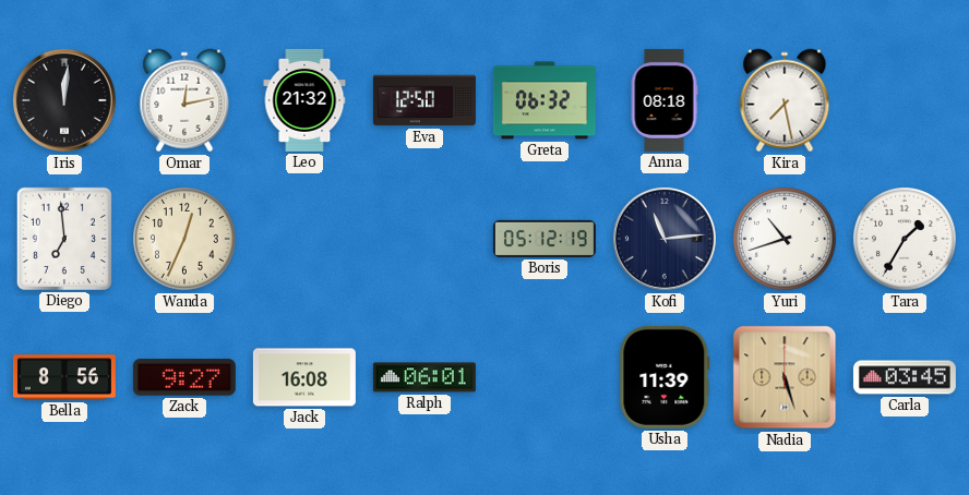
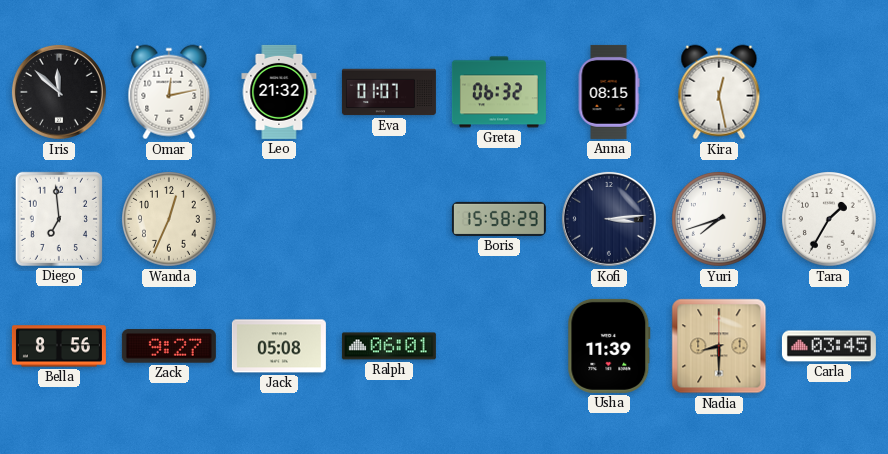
Iris: 12:01 -> 11:52 (59, 92)
Eva: 12:50 -> 01:07 (389, 92)
Anna: 08:18 -> 08:15 (609, 92)
Kira: 7:28 -> 12:28 (719, 92)
Boris: 05:12 -> 15:58 (499, 219)
Kofi: 11:14 -> 3:14 (609, 219)
Yuri: 10:42 -> 7:42 (720, 220)
Jack: 16:08 -> 05:08 (279, 346)
Nadia: 5:27 -> 8:30 (719, 346)
